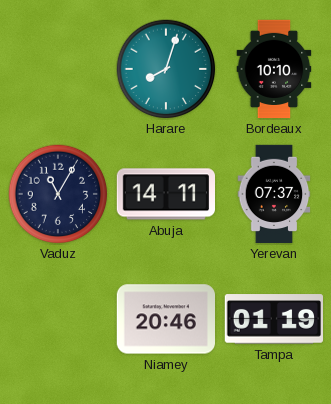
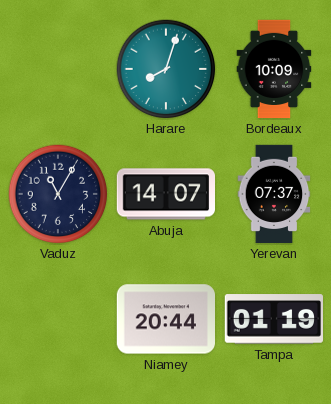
Bordeaux: 10:10 -> 10:09 (274, 69)
Abuja: 14:11 -> 14:07 (165, 194)
Niamey: 20:46 -> 20:44 (165, 319)
